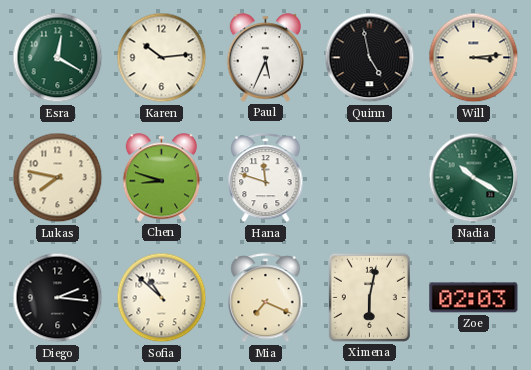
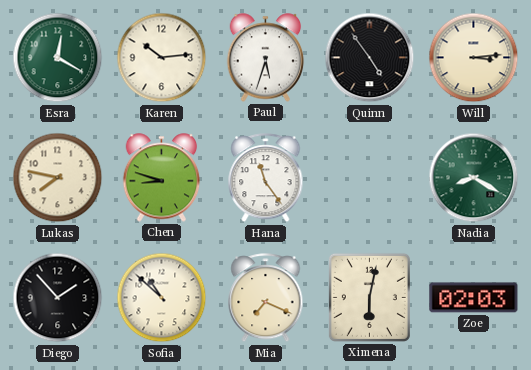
Paul: 5:34 -> 5:33 (266, 58)
Quinn: 4:58 -> 4:54 (370, 58)
Hana: 11:48 -> 11:24 (266, 178)
Nadia: 10:20 -> 8:20 (474, 178)
Diego: 2:16 -> 1:53 (58, 298)
